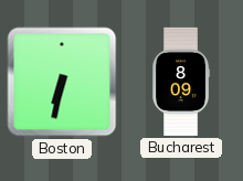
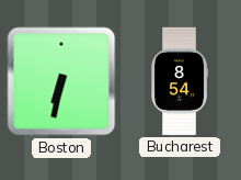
Bucharest: 8:09 -> 8:54 (180, 81)
